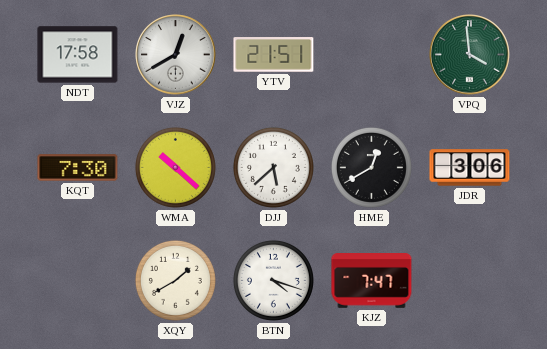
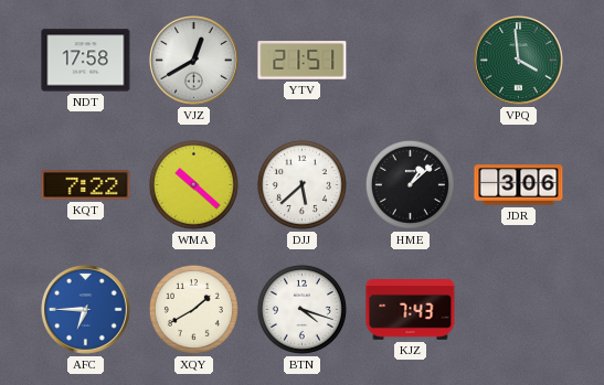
KQT: 7:30 -> 7:22 (86, 185)
HME: 12:40 -> 1:08 (410, 184)
AFC: none -> 6:45 (86, 310)
KJZ: 7:47 -> 7:43 (411, 310)
